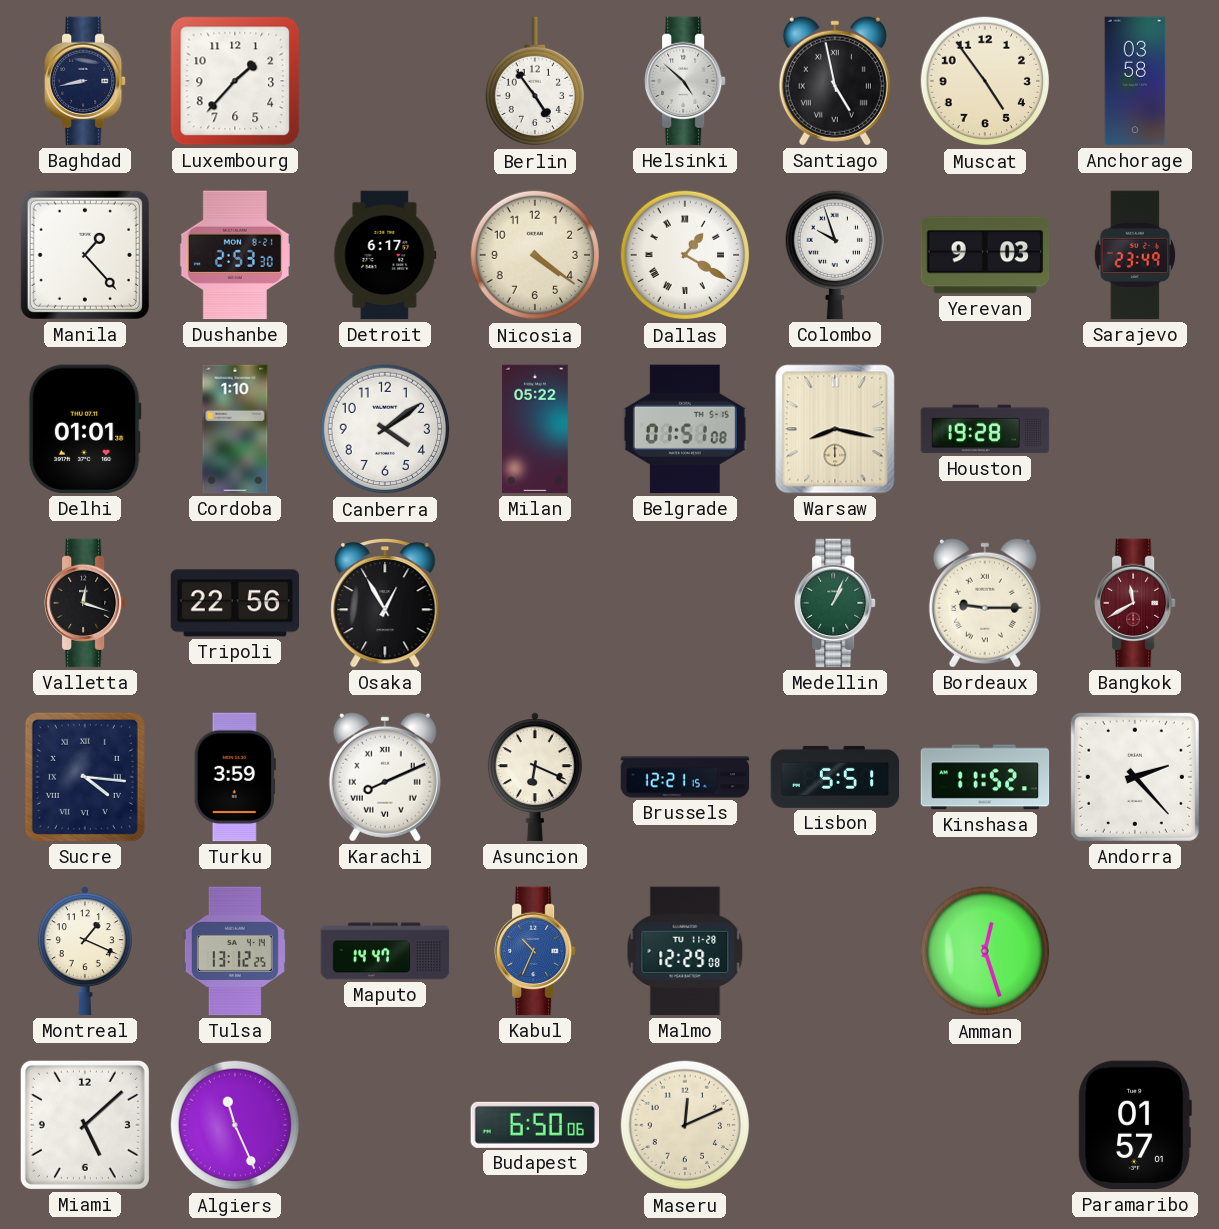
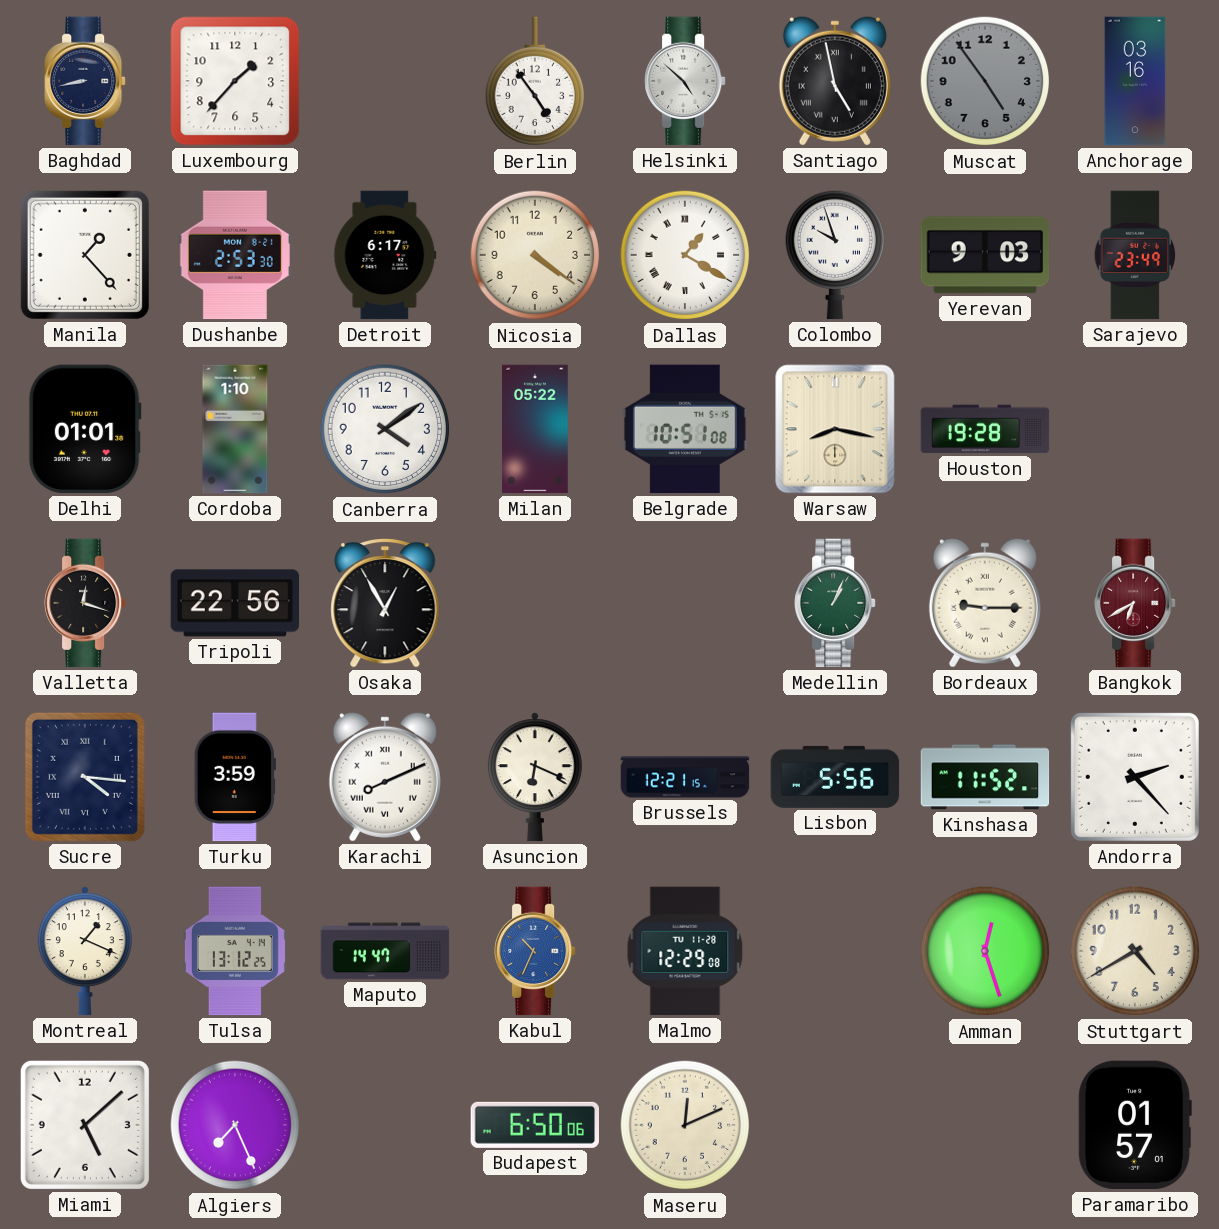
Muscat dial: cream -> grey (985, 81)
Anchorage: 03:58 -> 03:16 (1135, 81)
Belgrade: 01:51 -> 10:51 (685, 429)
Bangkok: 11:40 -> 6:40 (1136, 603)
Lisbon: 5:51 -> 5:56 (835, 777)
Stuttgart: none -> 4:40 (1135, 951)
Algiers: 11:26 -> 7:26 (235, 1125)
